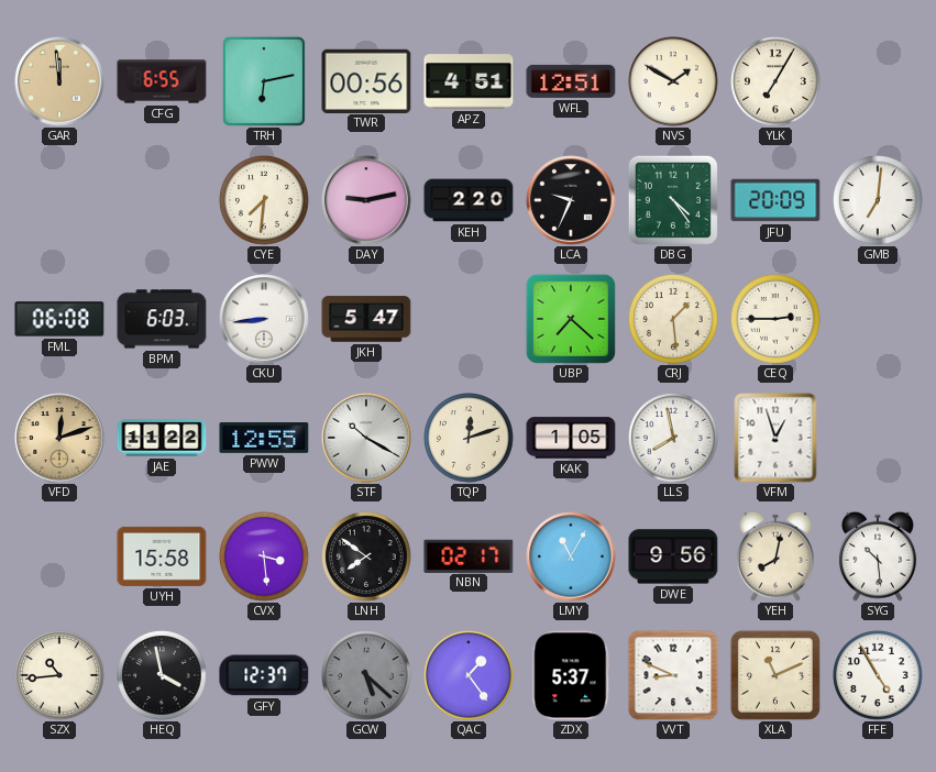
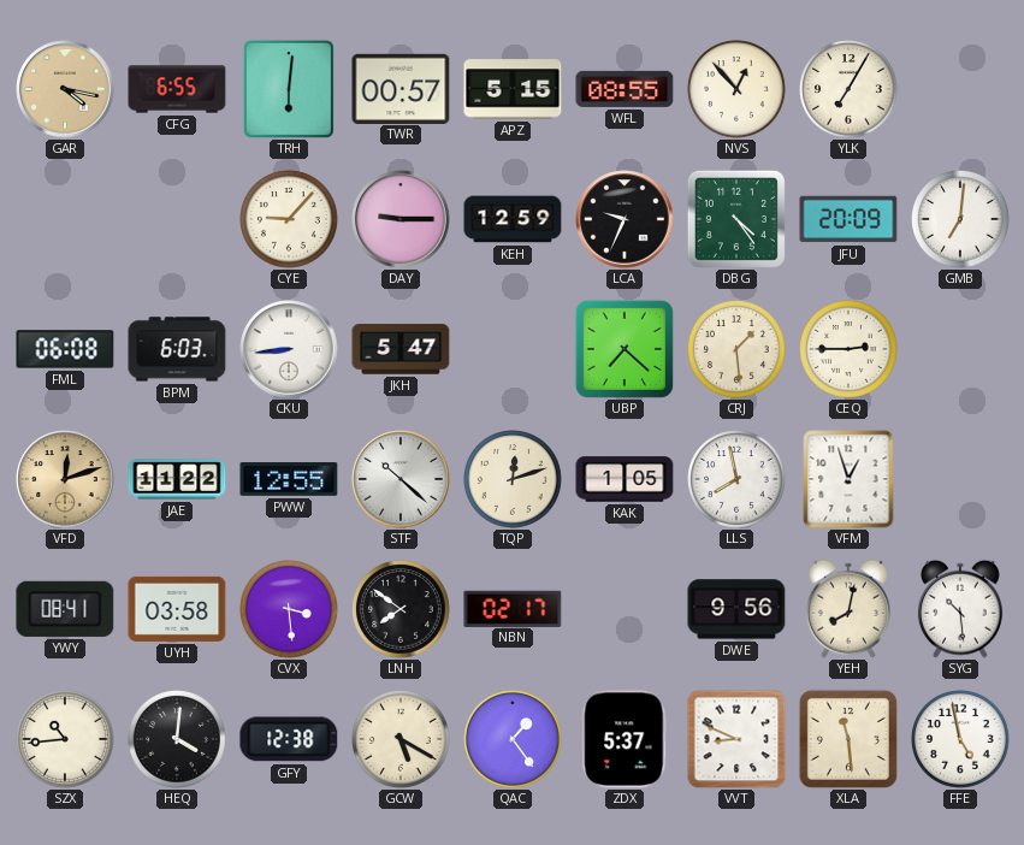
GAR: 11:59 -> 4:17 (65, 89)
TRH: 6:13 -> 6:01 (289, 89)
TWR: 00:56 -> 00:57 (401, 88)
APZ: 4:51 -> 5:15 (513, 89)
WFL: 12:51 -> 08:55 (625, 89)
NVS: 1:50 -> 12:53 (738, 90)
CYE: 7:31 -> 9:07 (290, 220)
DAY: 9:13 -> 9:15 (401, 219)
KEH: 2:20 -> 12:59 (513, 219)
STF: 10:20 -> 10:22 (401, 479)
YWY: none -> 08:41 (65, 609)
UYH: 15:58 -> 03:58 (177, 609)
LMY: 11:05 -> none (571, 556)
HEQ: 3:58 -> 4:01 (178, 740)
GFY: 12:37 -> 12:38 (289, 739)
GCW: 5:22 -> 5:20 (402, 740)
GCW dial: grey -> cream (402, 740)
XLA: 11:11 -> 11:29 (848, 739)
FFE: 4:55 -> 4:58 (961, 740)
